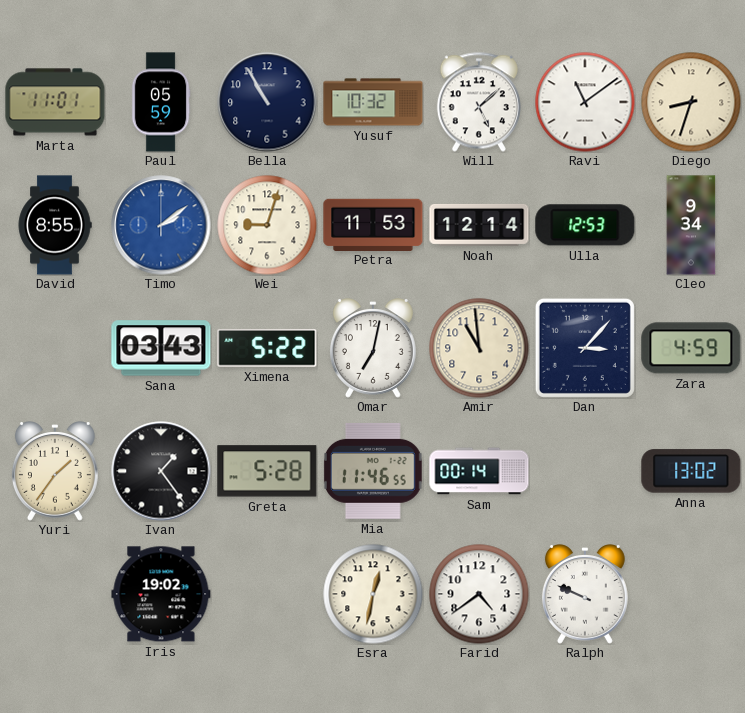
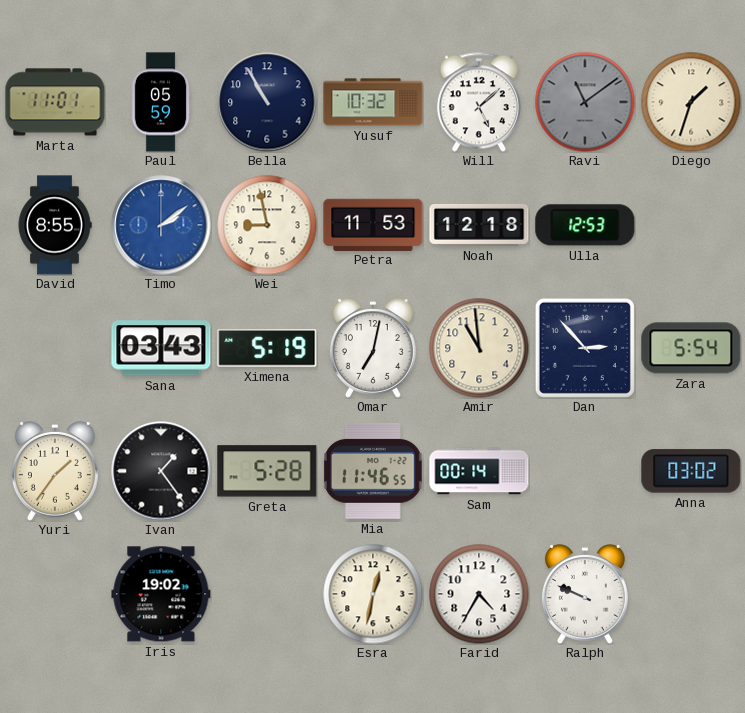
Ravi dial: white -> grey (585, 102)
Diego: 8:33 -> 1:33 (691, 102)
Wei: 9:03 -> 8:58 (267, 225)
Noah: 12:14 -> 12:18 (479, 225)
Cleo: 9:34 -> none (691, 225)
Ximena: 5:22 -> 5:19 (267, 348)
Dan: 3:07 -> 2:53 (585, 348)
Zara: 4:59 -> 5:54 (691, 348)
Anna: 13:02 -> 03:02 (691, 471)
Farid: 4:39 -> 4:35 (479, 594)
